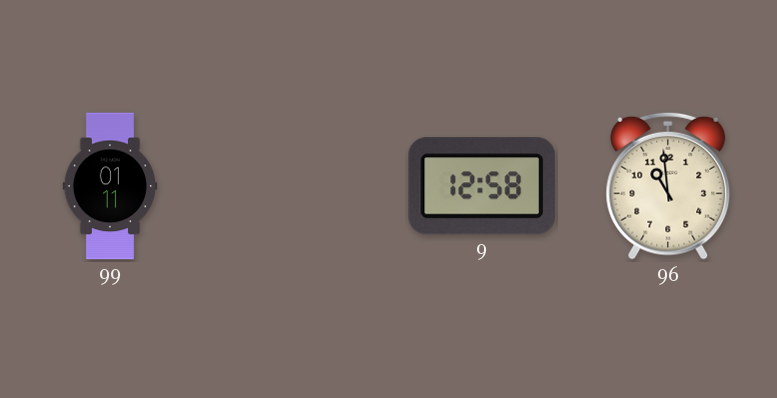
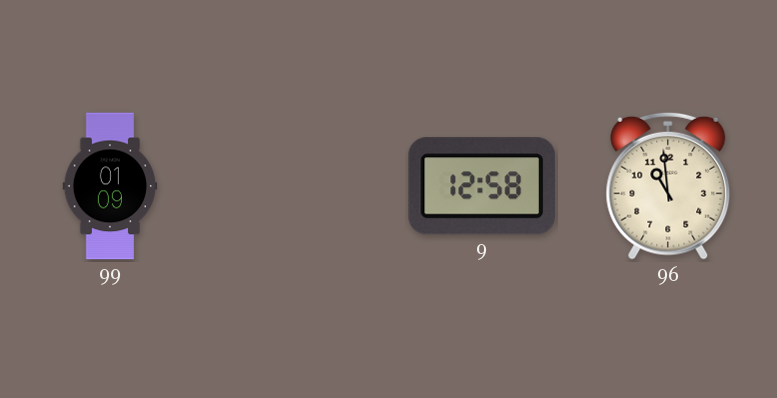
99: 01:11 -> 01:09 (110, 186)
